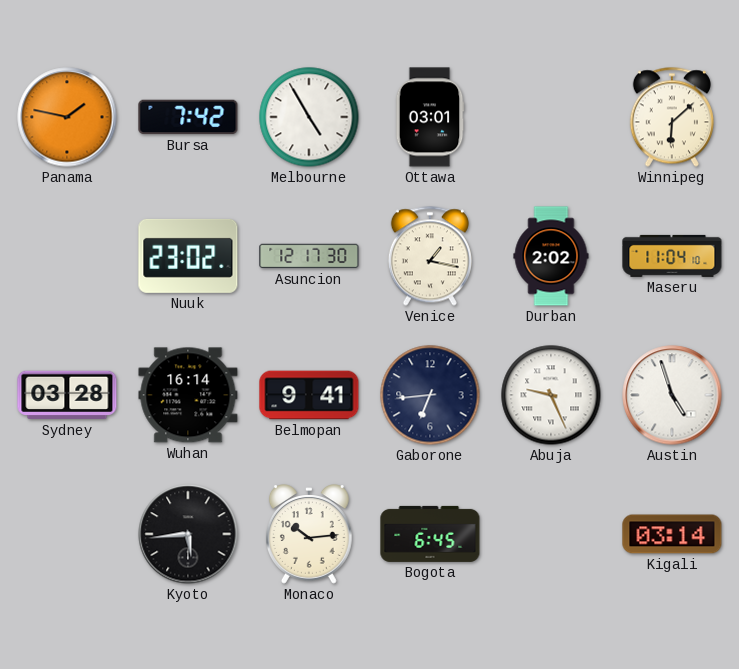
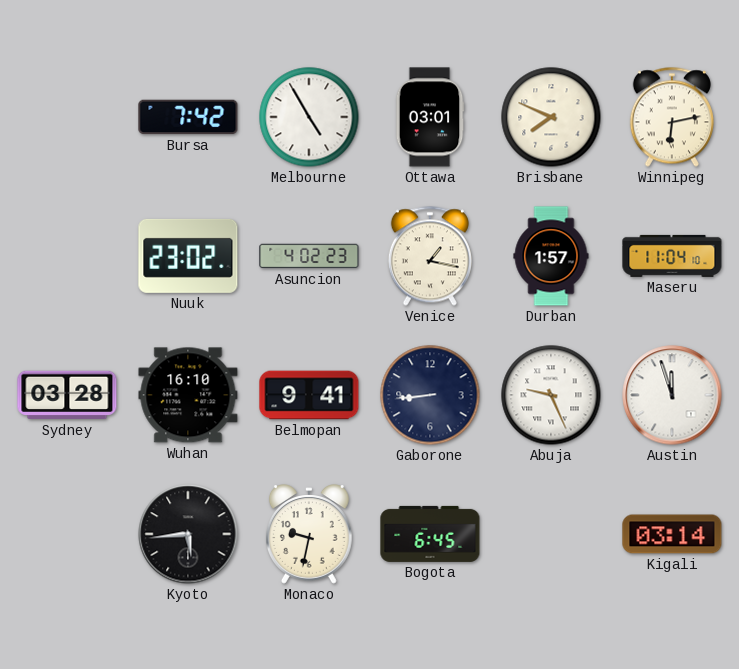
Panama: 1:47 -> none (67, 117)
Brisbane: none -> 7:49 (551, 117)
Winnipeg: 6:08 -> 6:13 (672, 117)
Asuncion: 12:17 -> 4:02 (309, 256)
Durban: 2:02 -> 1:57 (551, 256)
Wuhan: 16:14 -> 16:10 (188, 395)
Gaborone: 6:44 -> 8:44 (430, 395)
Austin: 4:57 -> 11:57 (672, 395)
Monaco: 10:14 -> 9:32 (309, 534)
